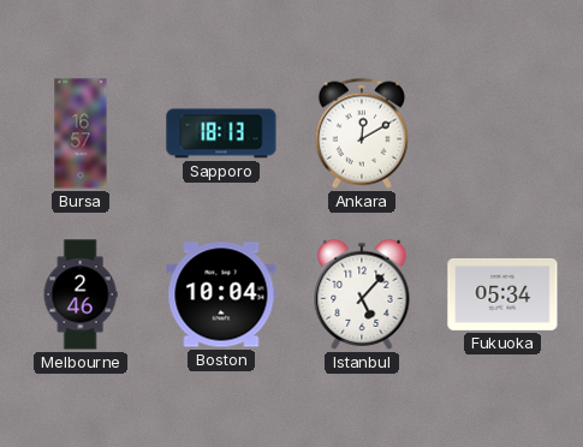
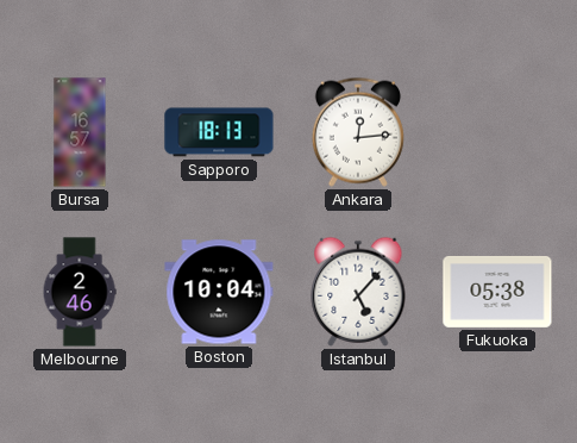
Ankara: 12:10 -> 12:14 (358, 132)
Fukuoka: 05:34 -> 05:38 (497, 292)
